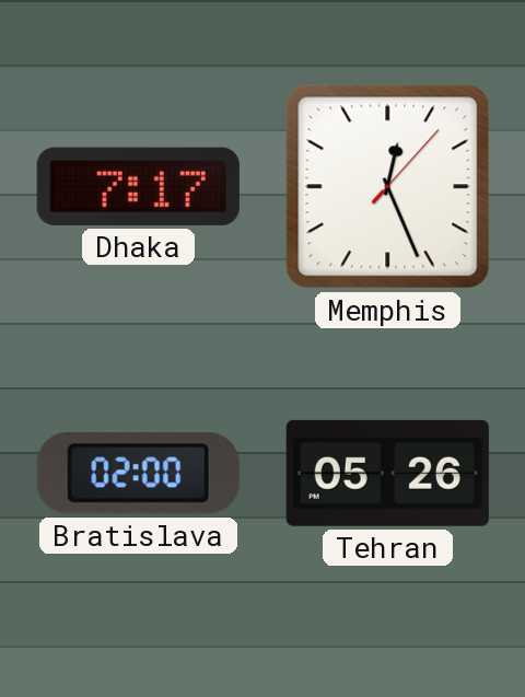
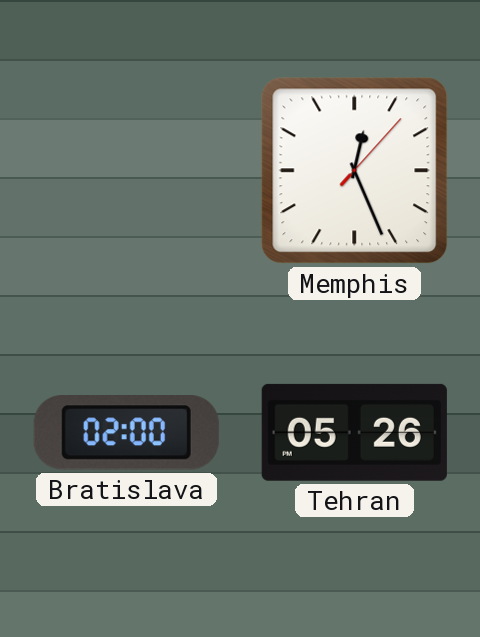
Dhaka: 7:17 -> none (138, 186)
